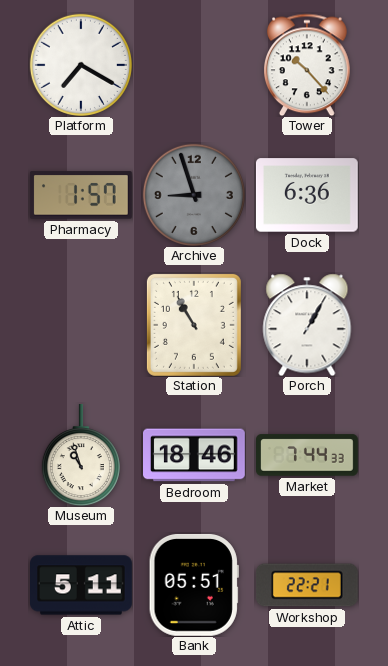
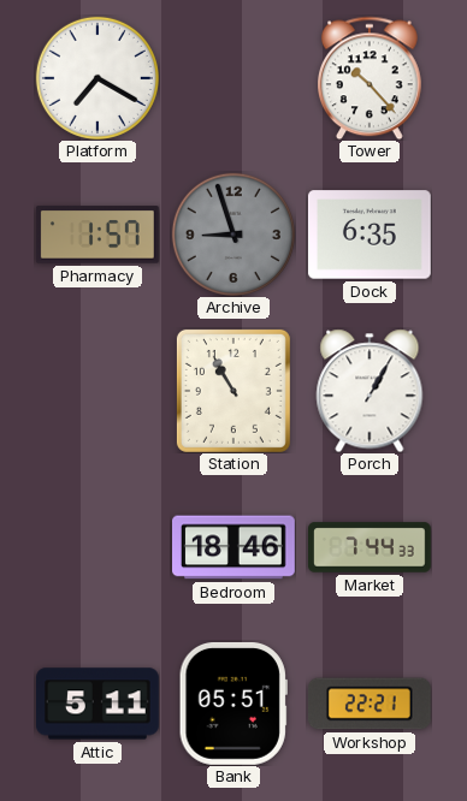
Dock: 6:36 -> 6:35 (370, 235)
Museum: 10:57 -> none (81, 456)
